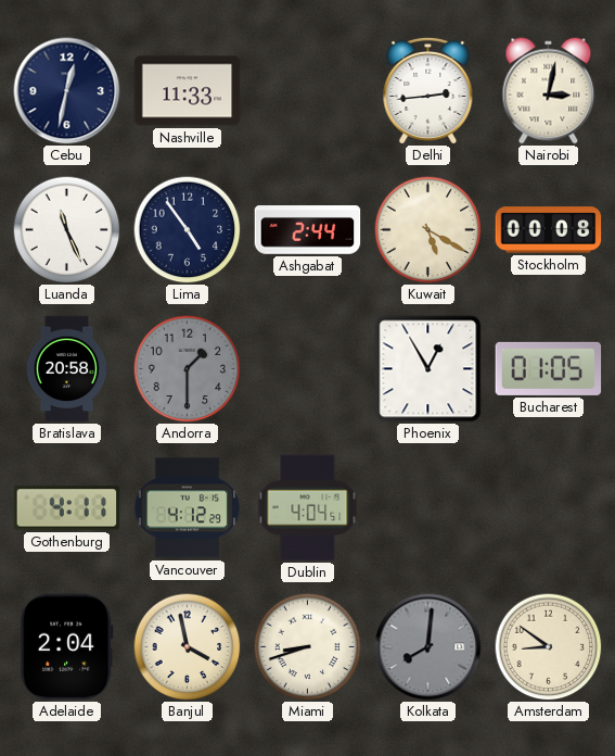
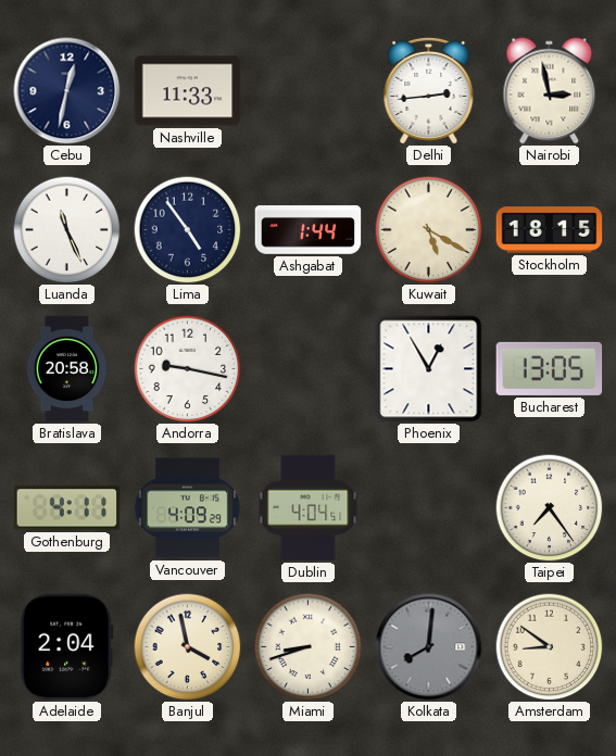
Nairobi: 3:02 -> 2:58 (550, 91)
Ashgabat: 2:44 -> 1:44 (309, 230)
Stockholm: 00:08 -> 18:15 (550, 230)
Andorra: 1:30 -> 9:17 (188, 369)
Andorra dial: grey -> white (188, 369)
Bucharest: 01:05 -> 13:05 (550, 368)
Vancouver: 4:12 -> 4:09 (187, 508)
Taipei: none -> 7:24 (550, 508)
